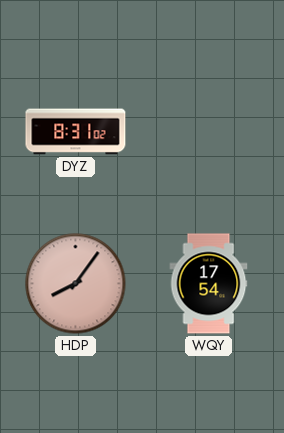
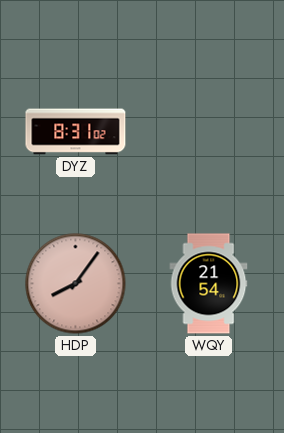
WQY: 17:54 -> 21:54 (209, 284)
